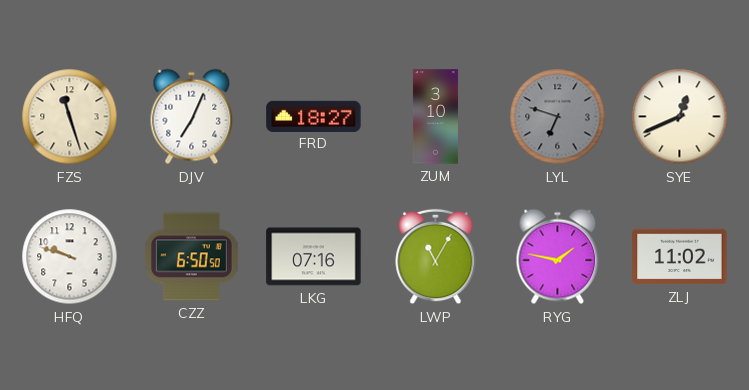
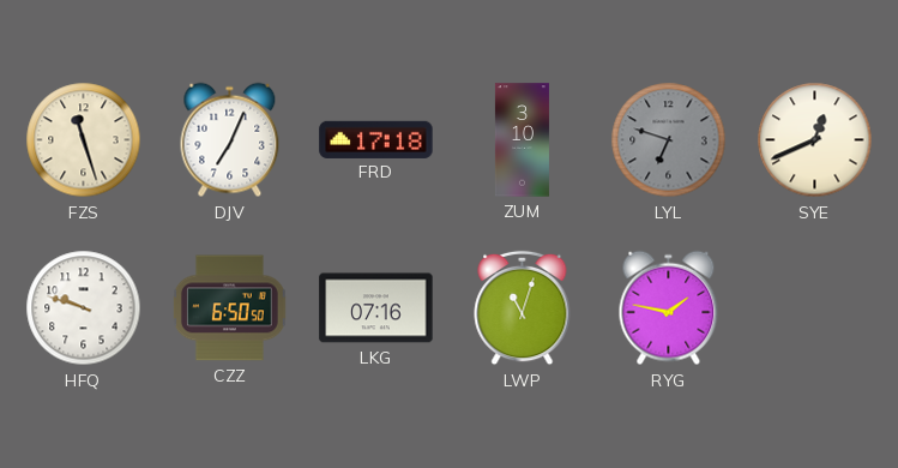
FRD: 18:27 -> 17:18 (376, 139)
LWP: 11:05 -> 11:03 (523, 308)
ZLJ: 11:02 -> none (680, 257)
